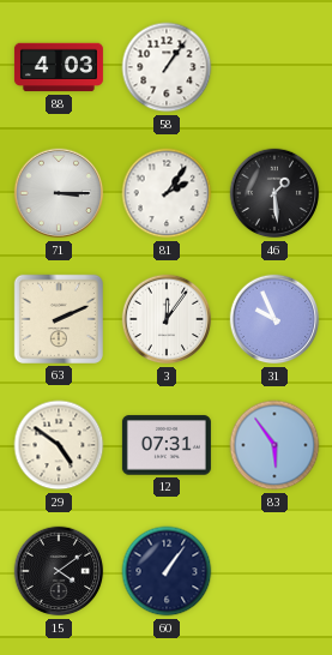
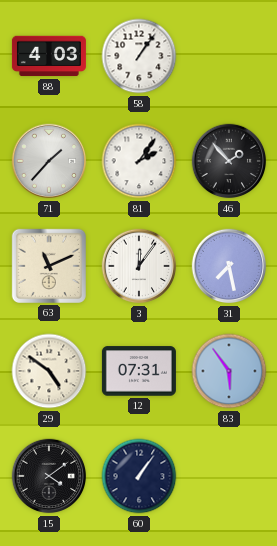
71: 3:15 -> 1:37 (49, 161)
46: 1:29 -> 1:53 (229, 161)
63: 2:11 -> 11:11 (49, 266)
31: 9:56 -> 7:28 (229, 266)
